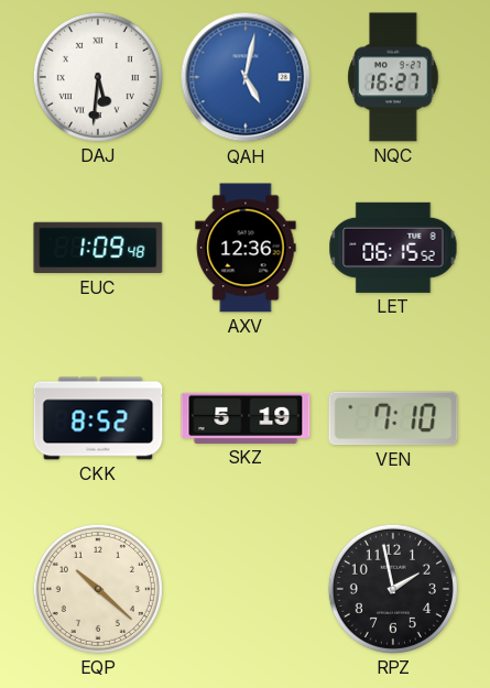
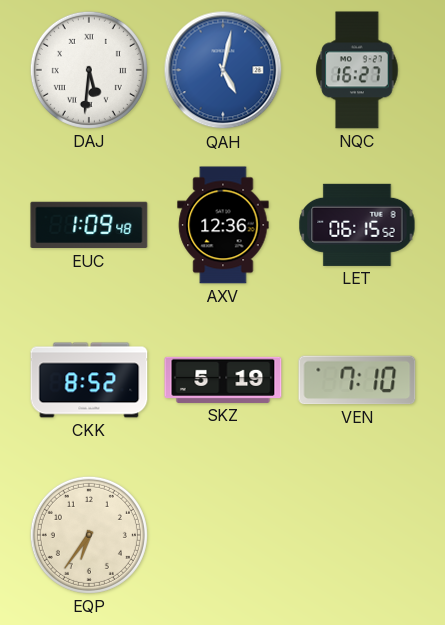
EQP: 10:22 -> 6:36 (89, 535)
RPZ: 1:58 -> none (393, 589)
